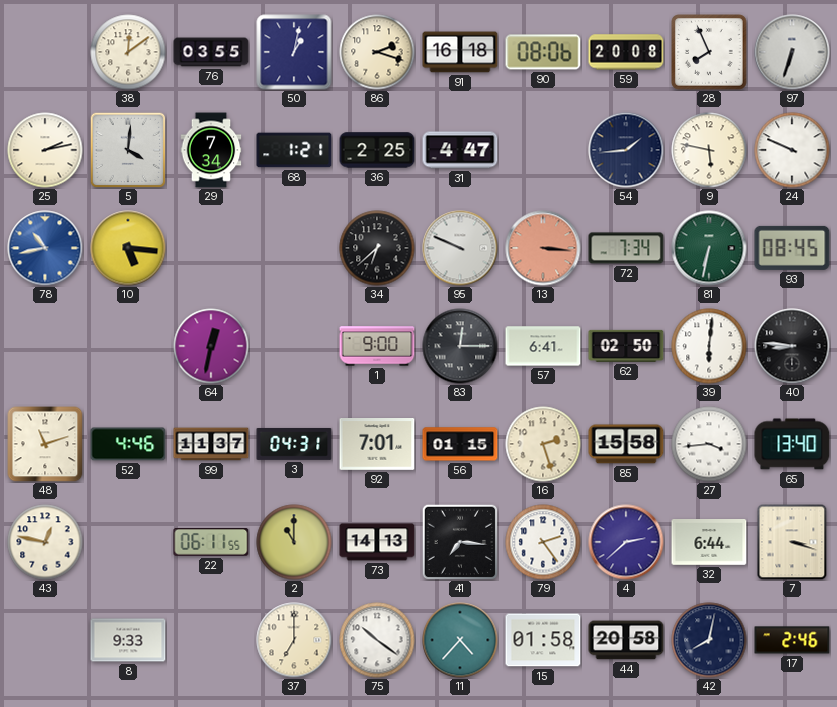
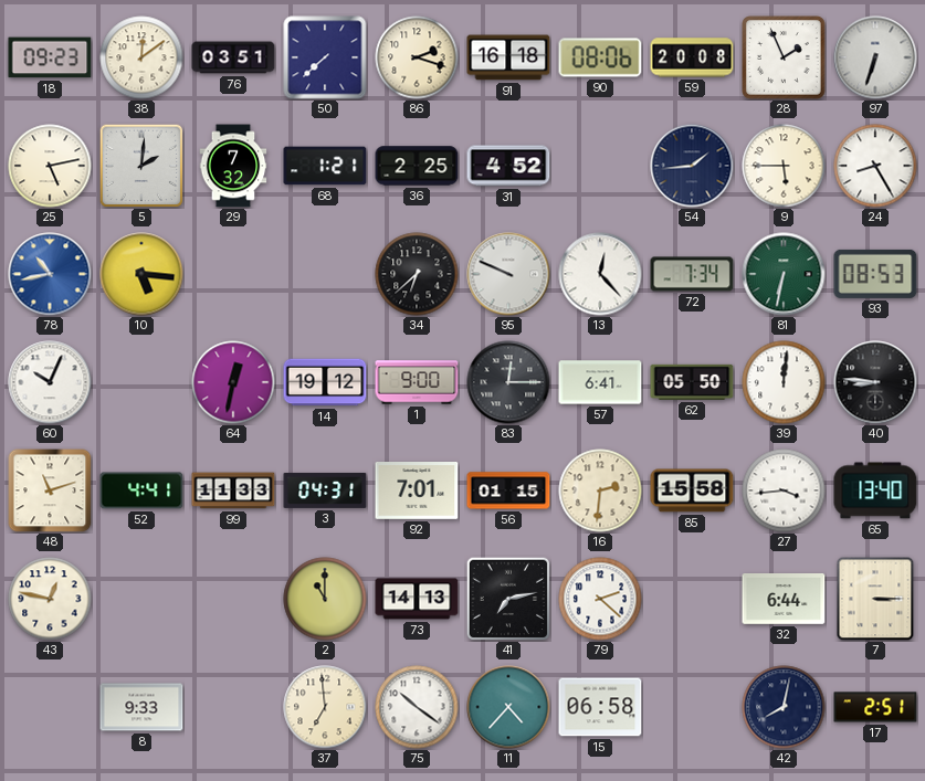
18: none -> 09:23 (50, 57)
76: 03:55 -> 03:51 (233, 57)
50: 1:02 -> 7:38 (325, 57)
28: 7:56 -> 1:56 (784, 57)
25: 2:13 -> 5:13 (50, 166)
5: 4:01 -> 2:01 (141, 166)
29: 7:34 -> 7:32 (233, 166)
31: 4:47 -> 4:52 (508, 166)
9: 5:47 -> 5:45 (784, 166)
24: 9:49 -> 8:25 (875, 166)
13: 3:16 -> 12:23 (600, 274)
13 dial: salmon -> white (600, 274)
93: 08:45 -> 08:53 (875, 274)
60: none -> 10:04 (50, 382)
14: none -> 19:12 (325, 382)
62: 02:50 -> 05:50 (692, 382)
39: 6:01 -> 12:01 (784, 382)
52: 4:46 -> 4:41 (141, 490)
99: 11:37 -> 11:33 (233, 490)
16: 2:27 -> 2:31 (600, 490)
22: 06:11 -> none (211, 543)
41: 7:16 -> 7:13 (508, 599)
79: 2:24 -> 2:22 (600, 599)
4: 2:38 -> none (626, 542)
7: 3:18 -> 3:15 (875, 599)
37: 7:00 -> 6:59 (325, 707)
15: 01:58 -> 06:58 (600, 707)
44: 20:58 -> none (626, 640)
17: 2:46 -> 2:51 (875, 707)
